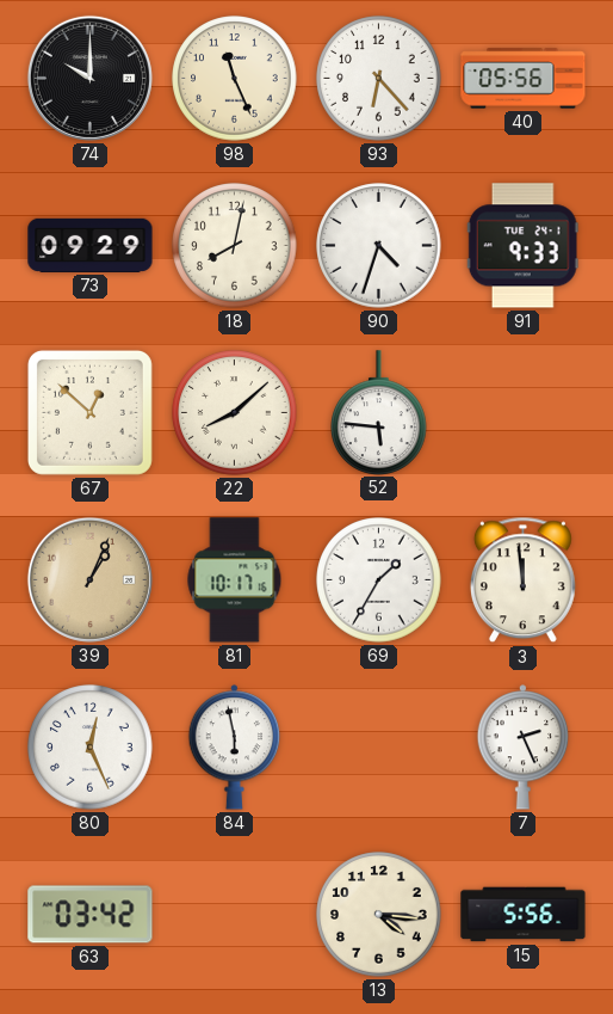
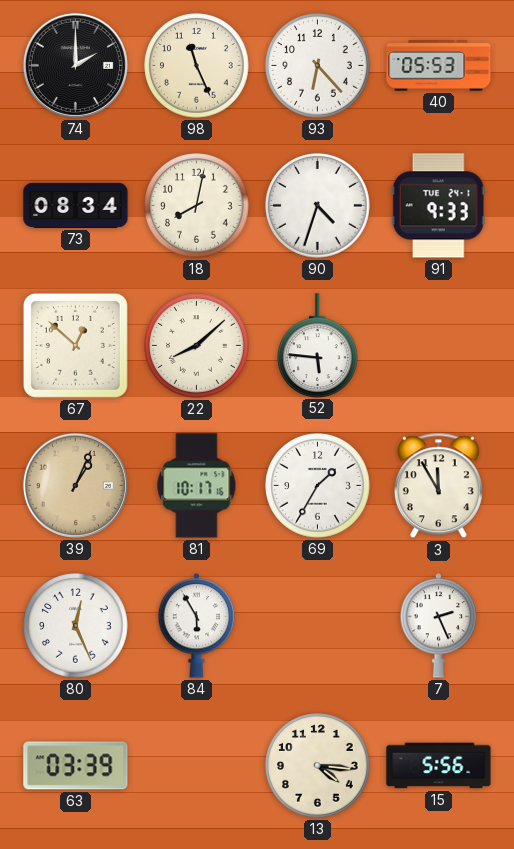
74: 10:00 -> 2:00 (75, 65)
40: 05:56 -> 05:53 (439, 66)
73: 09:29 -> 08:34 (76, 205)
3: 11:59 -> 11:55 (438, 486)
84: 5:58 -> 5:55 (197, 626)
63: 03:42 -> 03:39 (76, 766)
